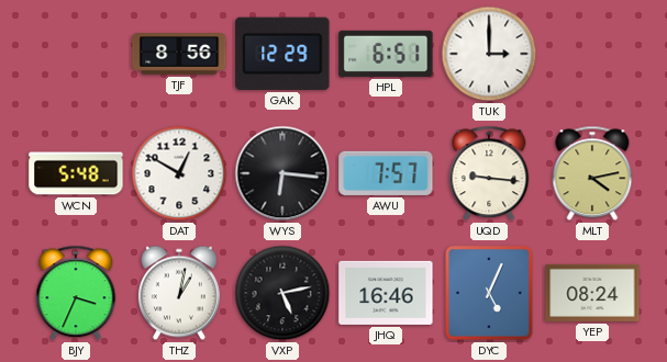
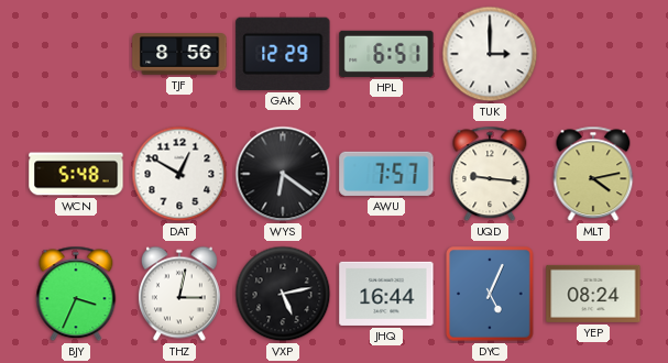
WYS: 6:16 -> 6:21 (283, 174)
THZ: 1:02 -> 3:02 (179, 294)
JHQ: 16:46 -> 16:44 (386, 294)
